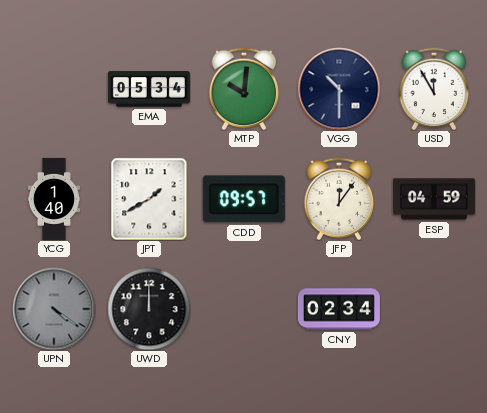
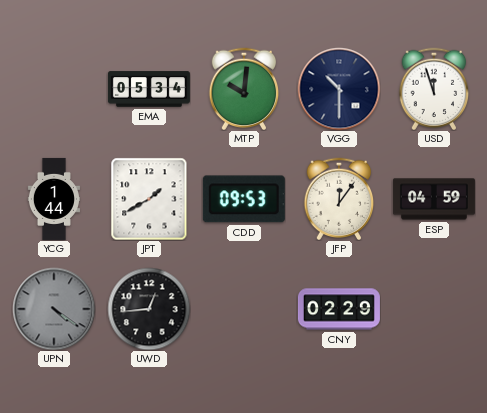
USD: 11:55 -> 11:57 (434, 89)
YCG: 1:40 -> 1:44 (54, 199)
CDD: 09:57 -> 09:53 (244, 199)
UWD: 12:00 -> 12:44 (149, 309)
CNY: 02:34 -> 02:29 (339, 309)
